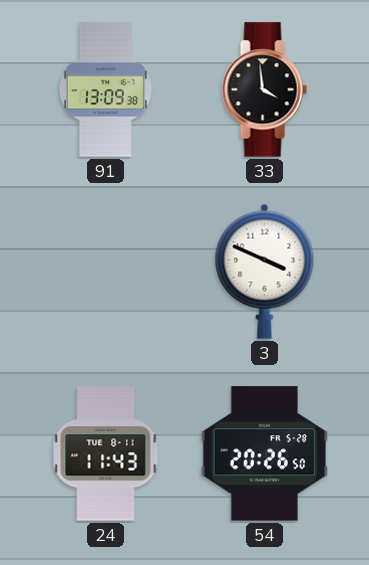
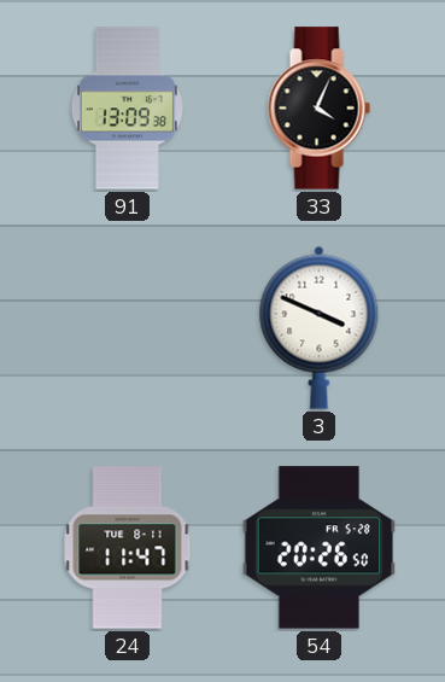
33: 3:59 -> 4:04 (318, 109)
24: 11:43 -> 11:47 (128, 548)
